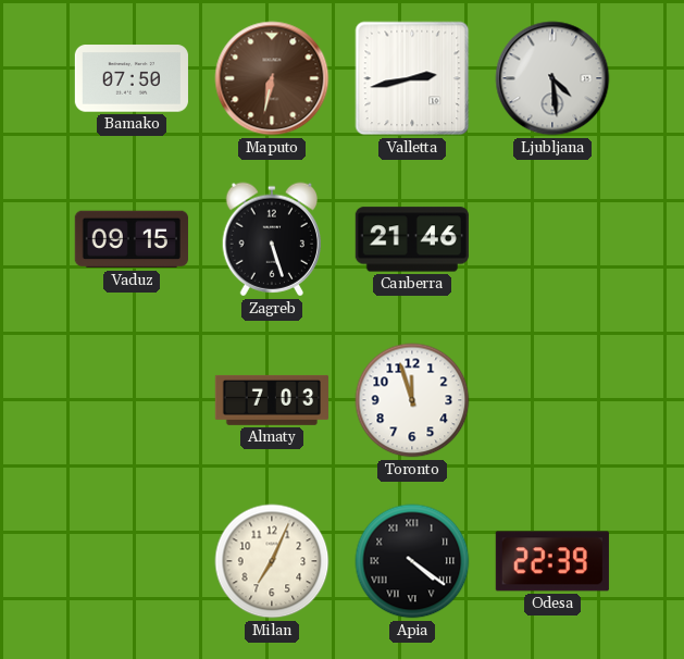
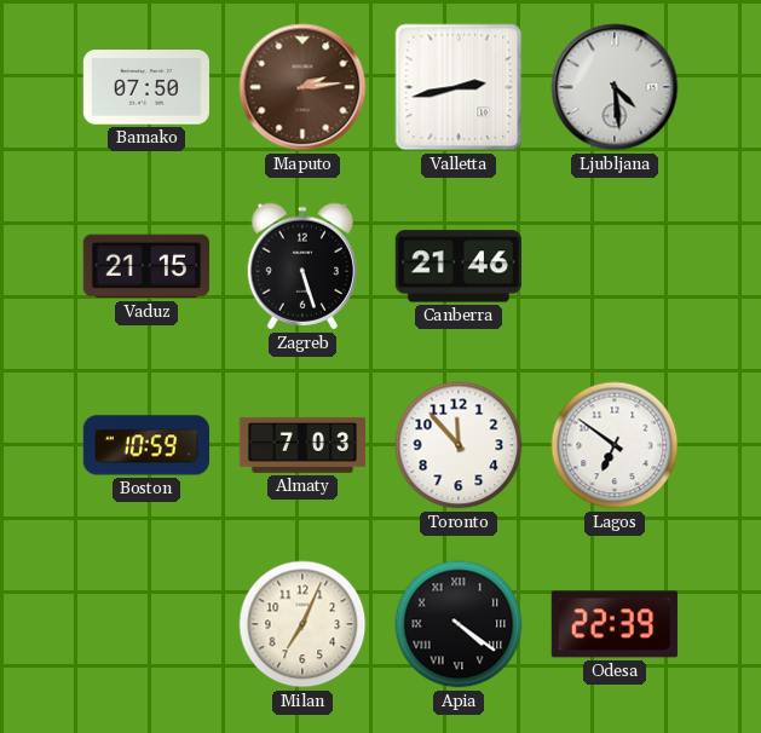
Maputo: 6:32 -> 2:14 (302, 87)
Vaduz: 09:15 -> 21:15 (146, 266)
Boston: none -> 10:59 (146, 445)
Toronto: 11:57 -> 11:53 (459, 445)
Lagos: none -> 6:51 (615, 445)
